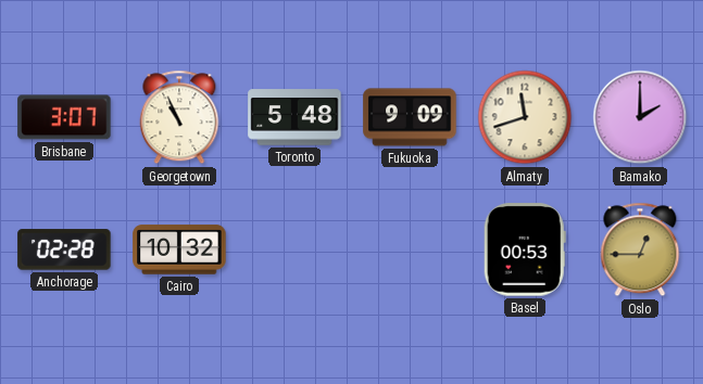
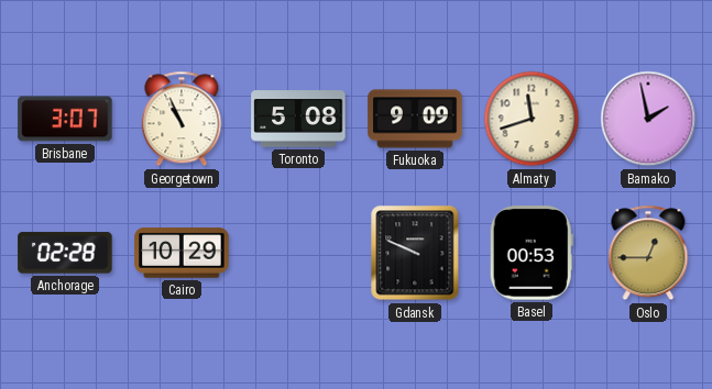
Toronto: 5:48 -> 5:08 (298, 119)
Bamako: 2:00 -> 1:58 (648, 119)
Cairo: 10:32 -> 10:29 (182, 253)
Gdansk: none -> 9:49 (415, 253)
